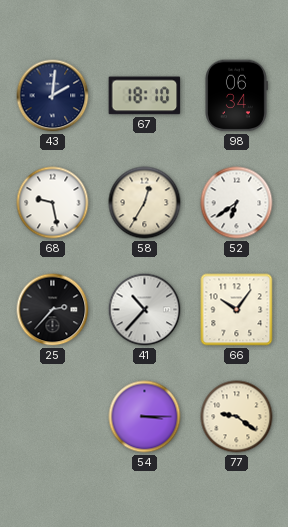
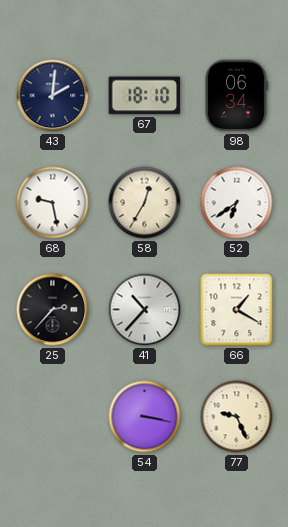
66: 10:06 -> 1:20 (237, 310)
54: 3:15 -> 3:17 (145, 417)
77: 9:21 -> 9:26 (237, 417)
